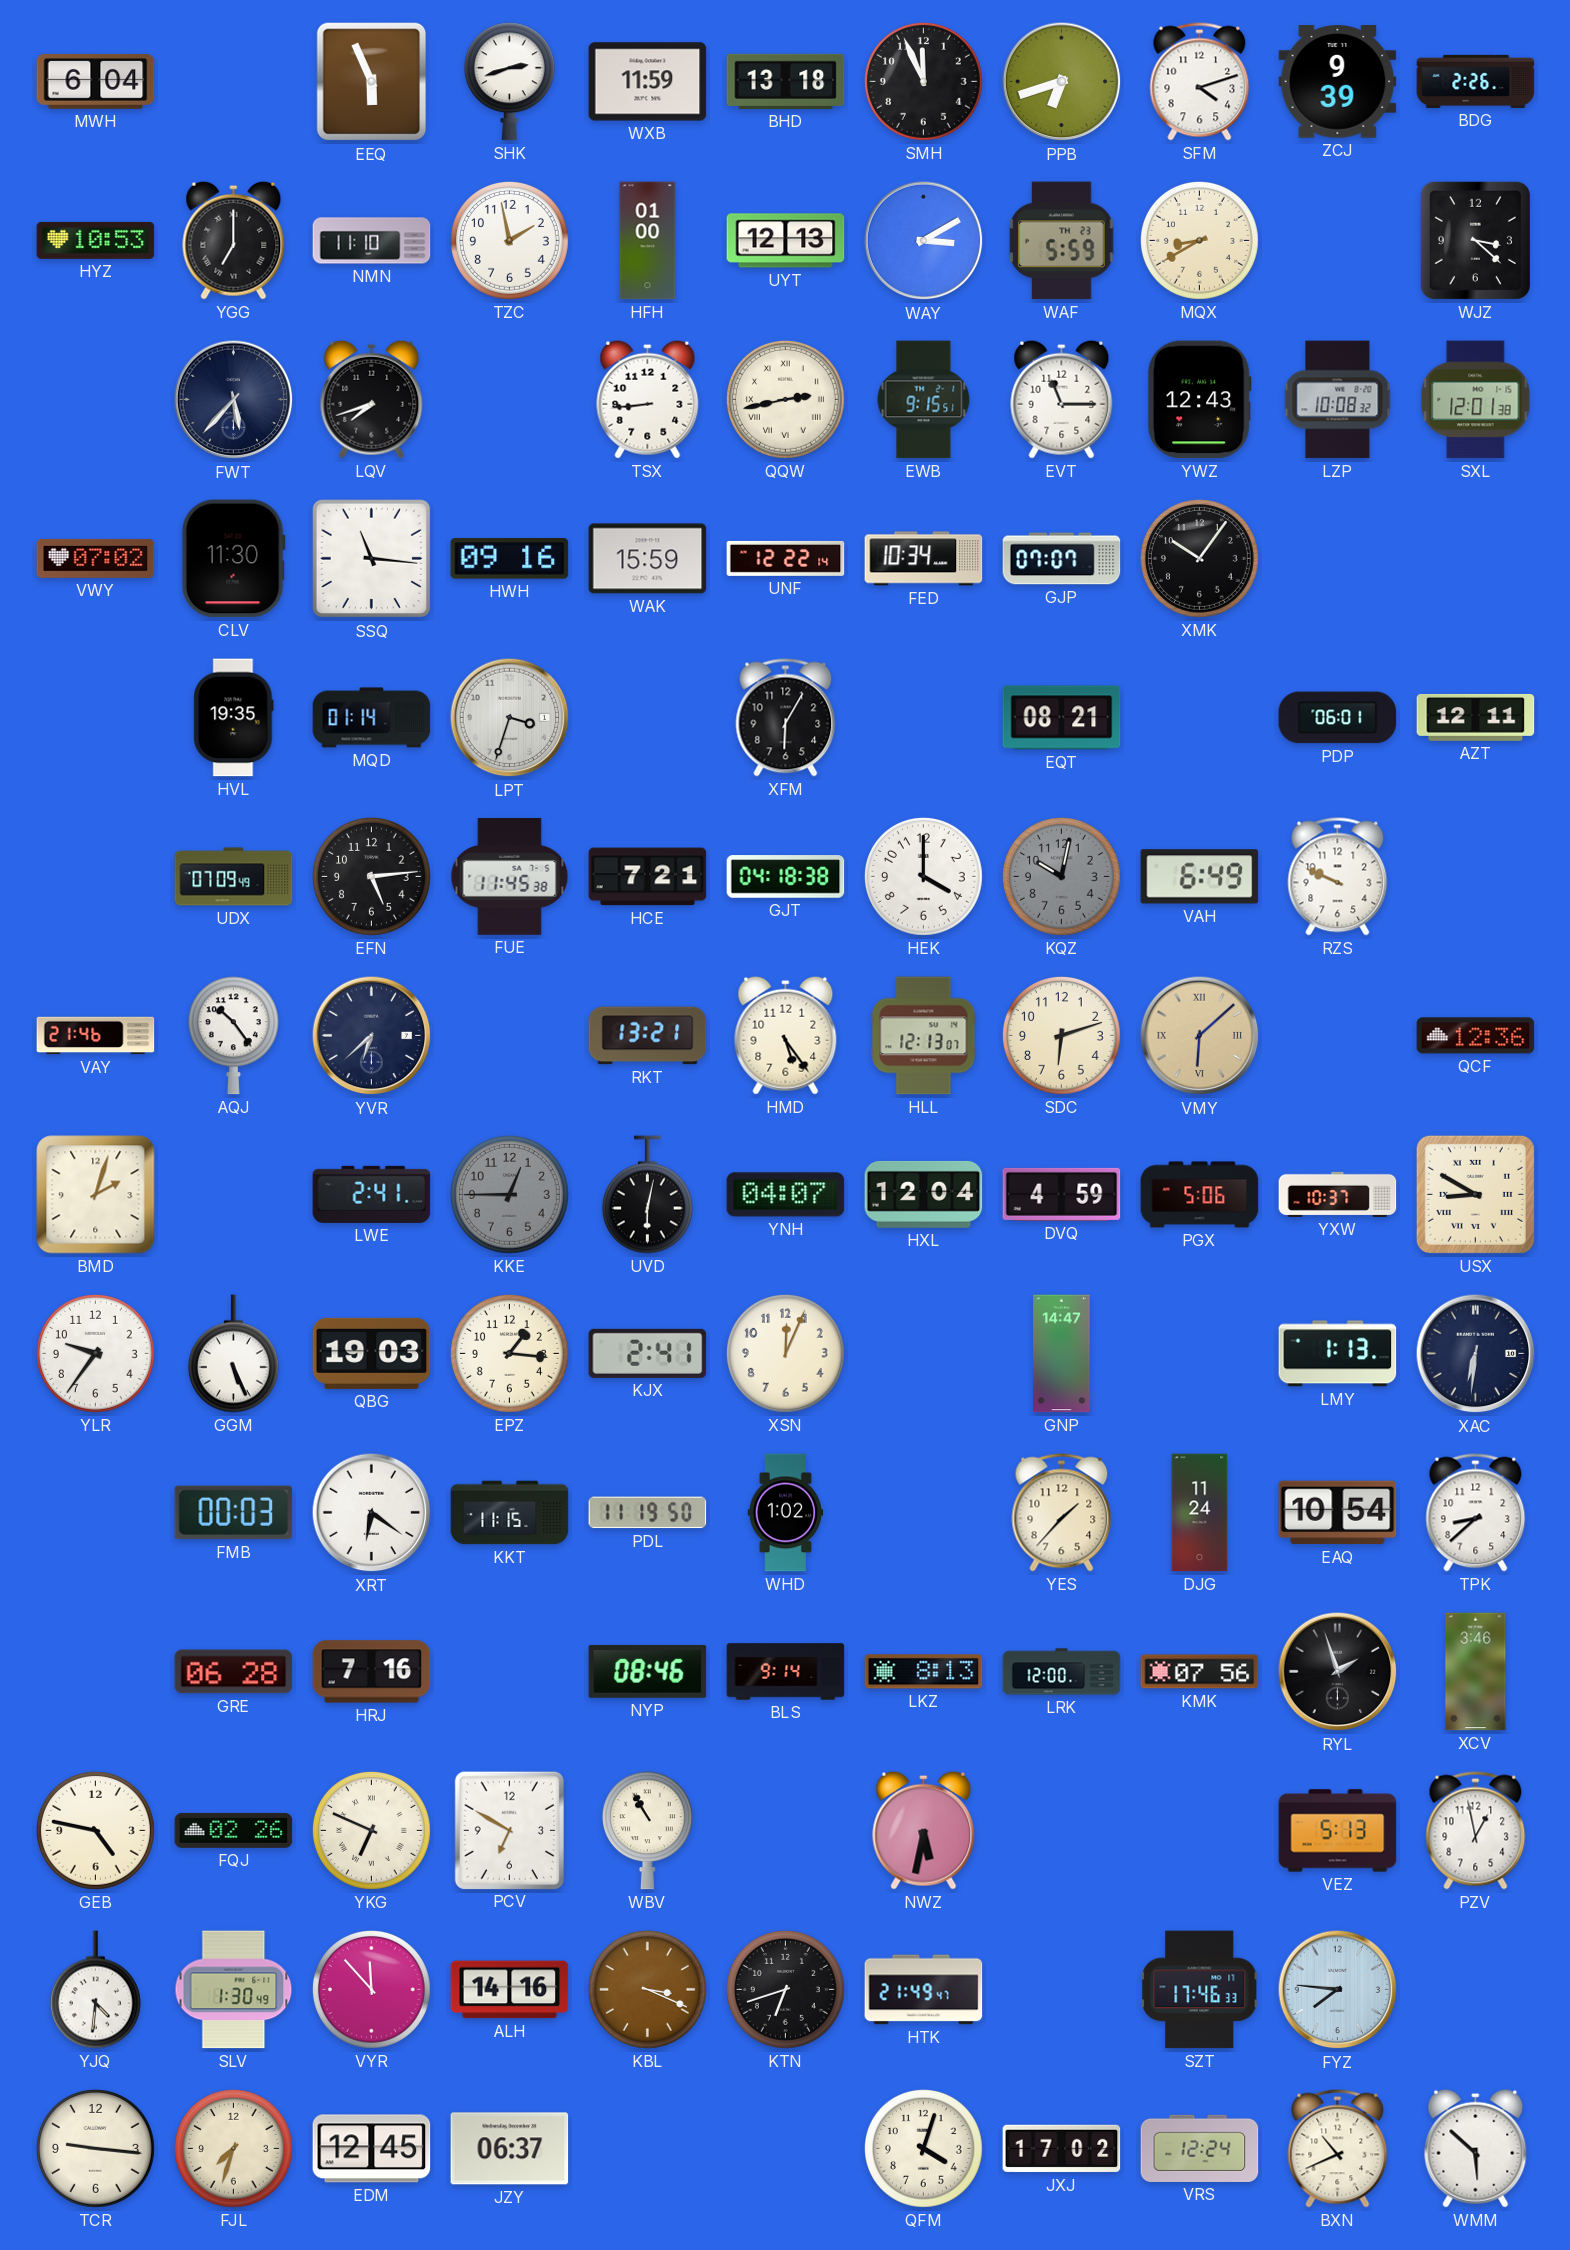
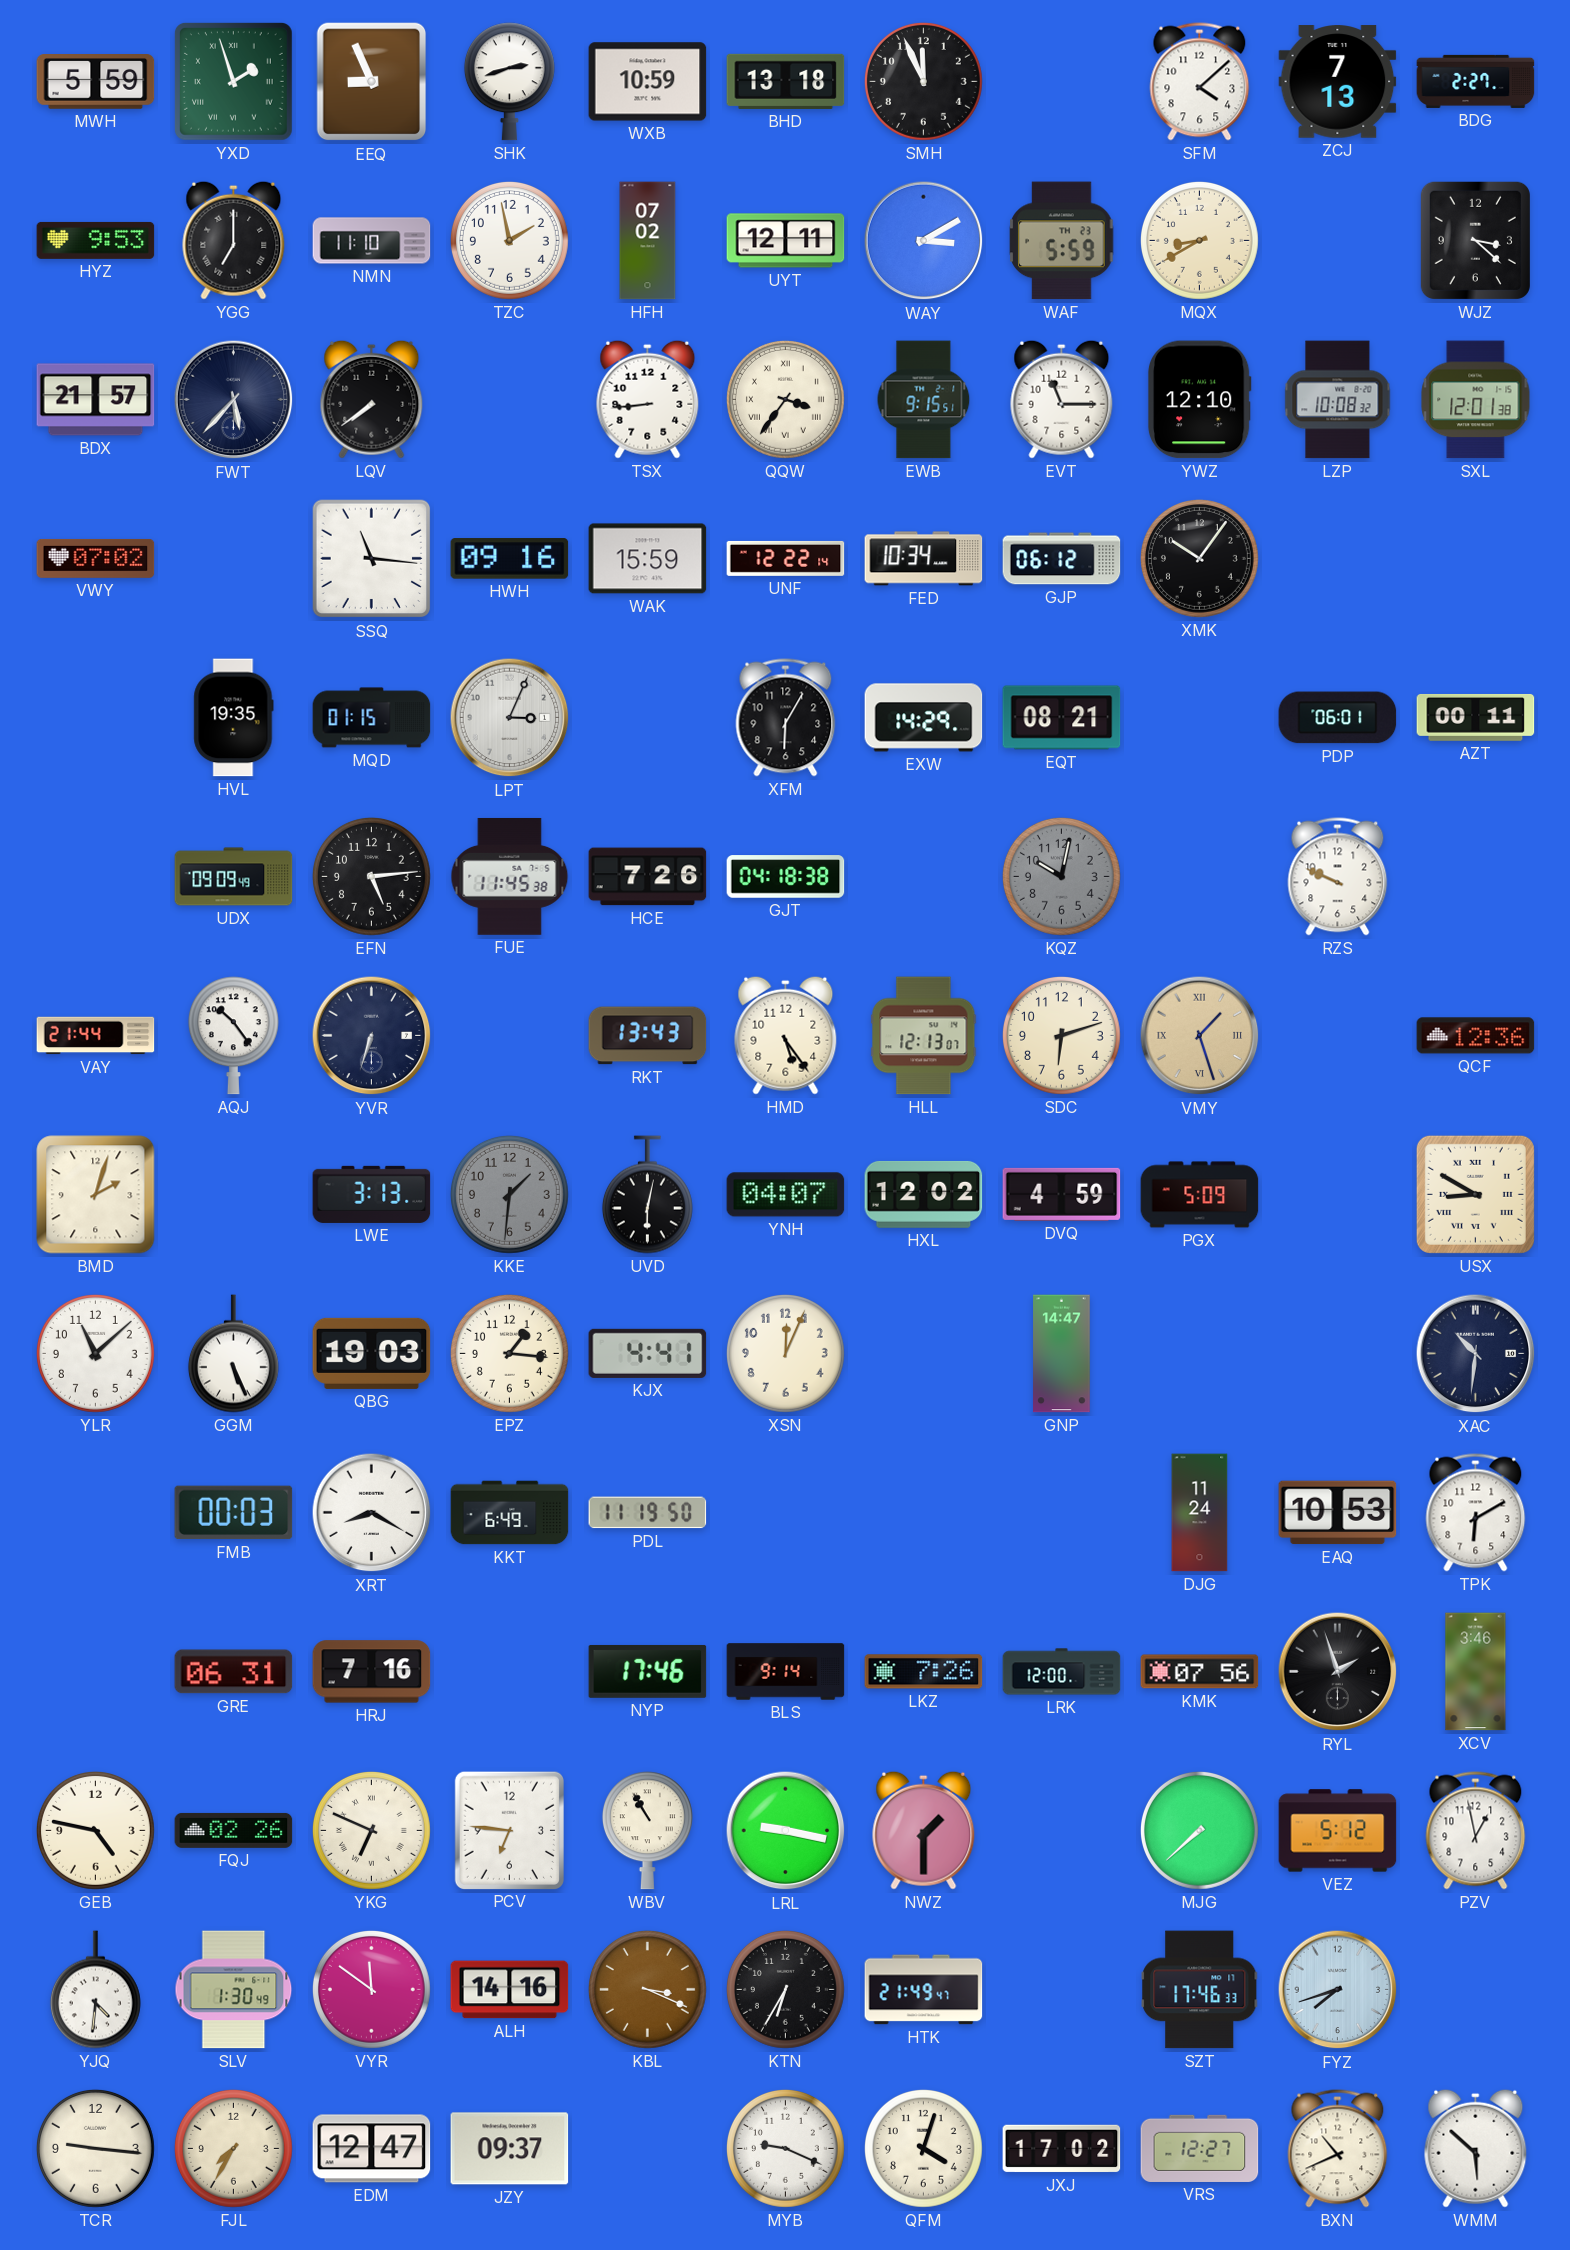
MWH: 6:04 -> 5:59 (96, 82)
YXD: none -> 1:57 (233, 81)
EEQ: 5:56 -> 8:56 (372, 82)
WXB: 11:59 -> 10:59 (648, 82)
PPB: 6:42 -> none (1062, 82)
SFM: 4:12 -> 4:08 (1200, 82)
ZCJ: 9:39 -> 7:13 (1338, 82)
BDG: 2:26 -> 2:27 (1476, 81)
HYZ: 10:53 -> 9:53 (96, 240)
HFH: 01:00 -> 07:02 (648, 241)
UYT: 12:13 -> 12:11 (786, 241)
BDX: none -> 21:57 (96, 400)
LQV: 7:42 -> 7:39 (372, 399)
QQW: 2:43 -> 3:36 (785, 399)
YWZ: 12:43 -> 12:10 (1199, 400)
CLV: 11:30 -> none (233, 559)
GJP: 07:07 -> 06:12 (1062, 559)
MQD: 01:14 -> 01:15 (372, 718)
LPT: 3:33 -> 3:04 (510, 718)
EXW: none -> 14:29 (924, 718)
AZT: 12:11 -> 00:11 (1476, 717)
UDX: 07:09 -> 09:09 (234, 877)
HCE: 7:21 -> 7:26 (648, 877)
HEK: 4:00 -> none (923, 876)
VAH: 6:49 -> none (1200, 877)
VAY: 21:46 -> 21:44 (96, 1036)
YVR: 6:38 -> 6:33 (372, 1036)
RKT: 13:21 -> 13:43 (648, 1036)
VMY: 6:08 -> 1:27 (1200, 1036)
LWE: 2:41 -> 3:13 (372, 1194)
KKE: 12:45 -> 1:31 (509, 1194)
HXL: 12:04 -> 12:02 (924, 1194)
PGX: 5:06 -> 5:09 (1200, 1195)
YXW: 10:37 -> none (1338, 1194)
YLR: 9:36 -> 11:08 (95, 1353)
KJX: 2:41 -> 4:41 (648, 1353)
LMY: 1:13 -> none (1338, 1354)
XAC: 6:31 -> 10:31 (1476, 1354)
XRT: 6:21 -> 8:20 (372, 1513)
KKT: 11:15 -> 6:49 (510, 1513)
WHD: 1:02 -> none (786, 1513)
YES: 1:37 -> none (1062, 1513)
EAQ: 10:54 -> 10:53 (1338, 1513)
TPK: 8:38 -> 6:10 (1476, 1513)
GRE: 06:28 -> 06:31 (234, 1672)
NYP: 08:46 -> 17:46 (648, 1671)
LKZ: 8:13 -> 7:26 (924, 1672)
PCV: 6:50 -> 6:46 (509, 1830)
LRL: none -> 9:17 (786, 1831)
NWZ: 5:32 -> 1:30 (924, 1830)
MJG: none -> 7:38 (1199, 1830)
VEZ: 5:13 -> 5:12 (1338, 1831)
VYR: 11:53 -> 11:51 (371, 1989)
KTN: 6:42 -> 6:35 (785, 1989)
FYZ: 7:46 -> 7:42 (1338, 1990)
FJL: 7:33 -> 7:35 (233, 2148)
EDM: 12:45 -> 12:47 (372, 2149)
JZY: 06:37 -> 09:37 (510, 2149)
MYB: none -> 9:19 (785, 2148)
VRS: 12:24 -> 12:27 (1200, 2148)
